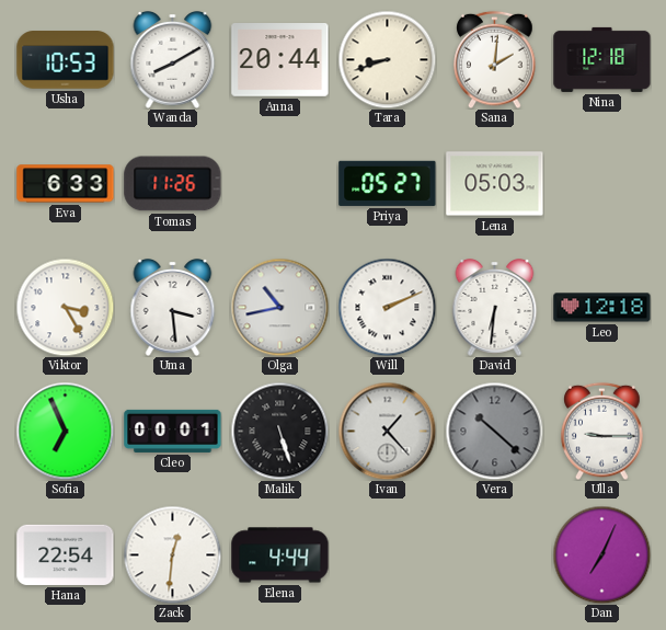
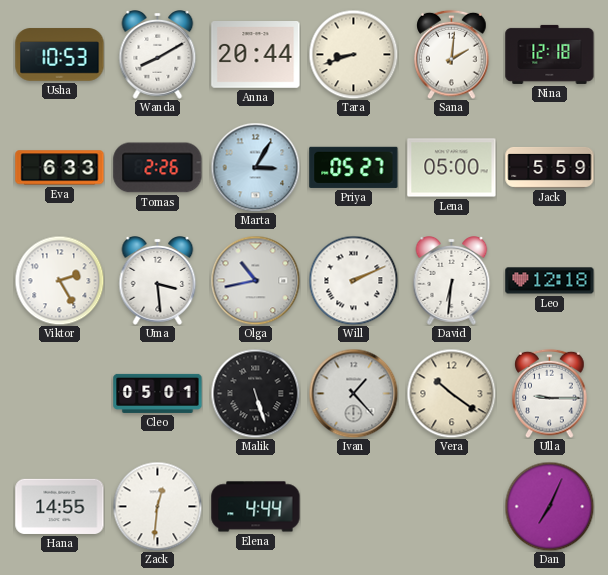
Tomas: 11:26 -> 2:26 (158, 168)
Marta: none -> 3:05 (255, 167)
Lena: 05:03 -> 05:00 (452, 168)
Jack: none -> 5:59 (550, 167)
Viktor: 3:25 -> 2:25 (59, 280)
Sofia: 6:56 -> none (65, 431)
Cleo: 00:01 -> 05:01 (158, 393)
Vera: 10:22 -> 10:21 (451, 393)
Vera dial: grey -> cream (451, 393)
Hana: 22:54 -> 14:55 (60, 506)
